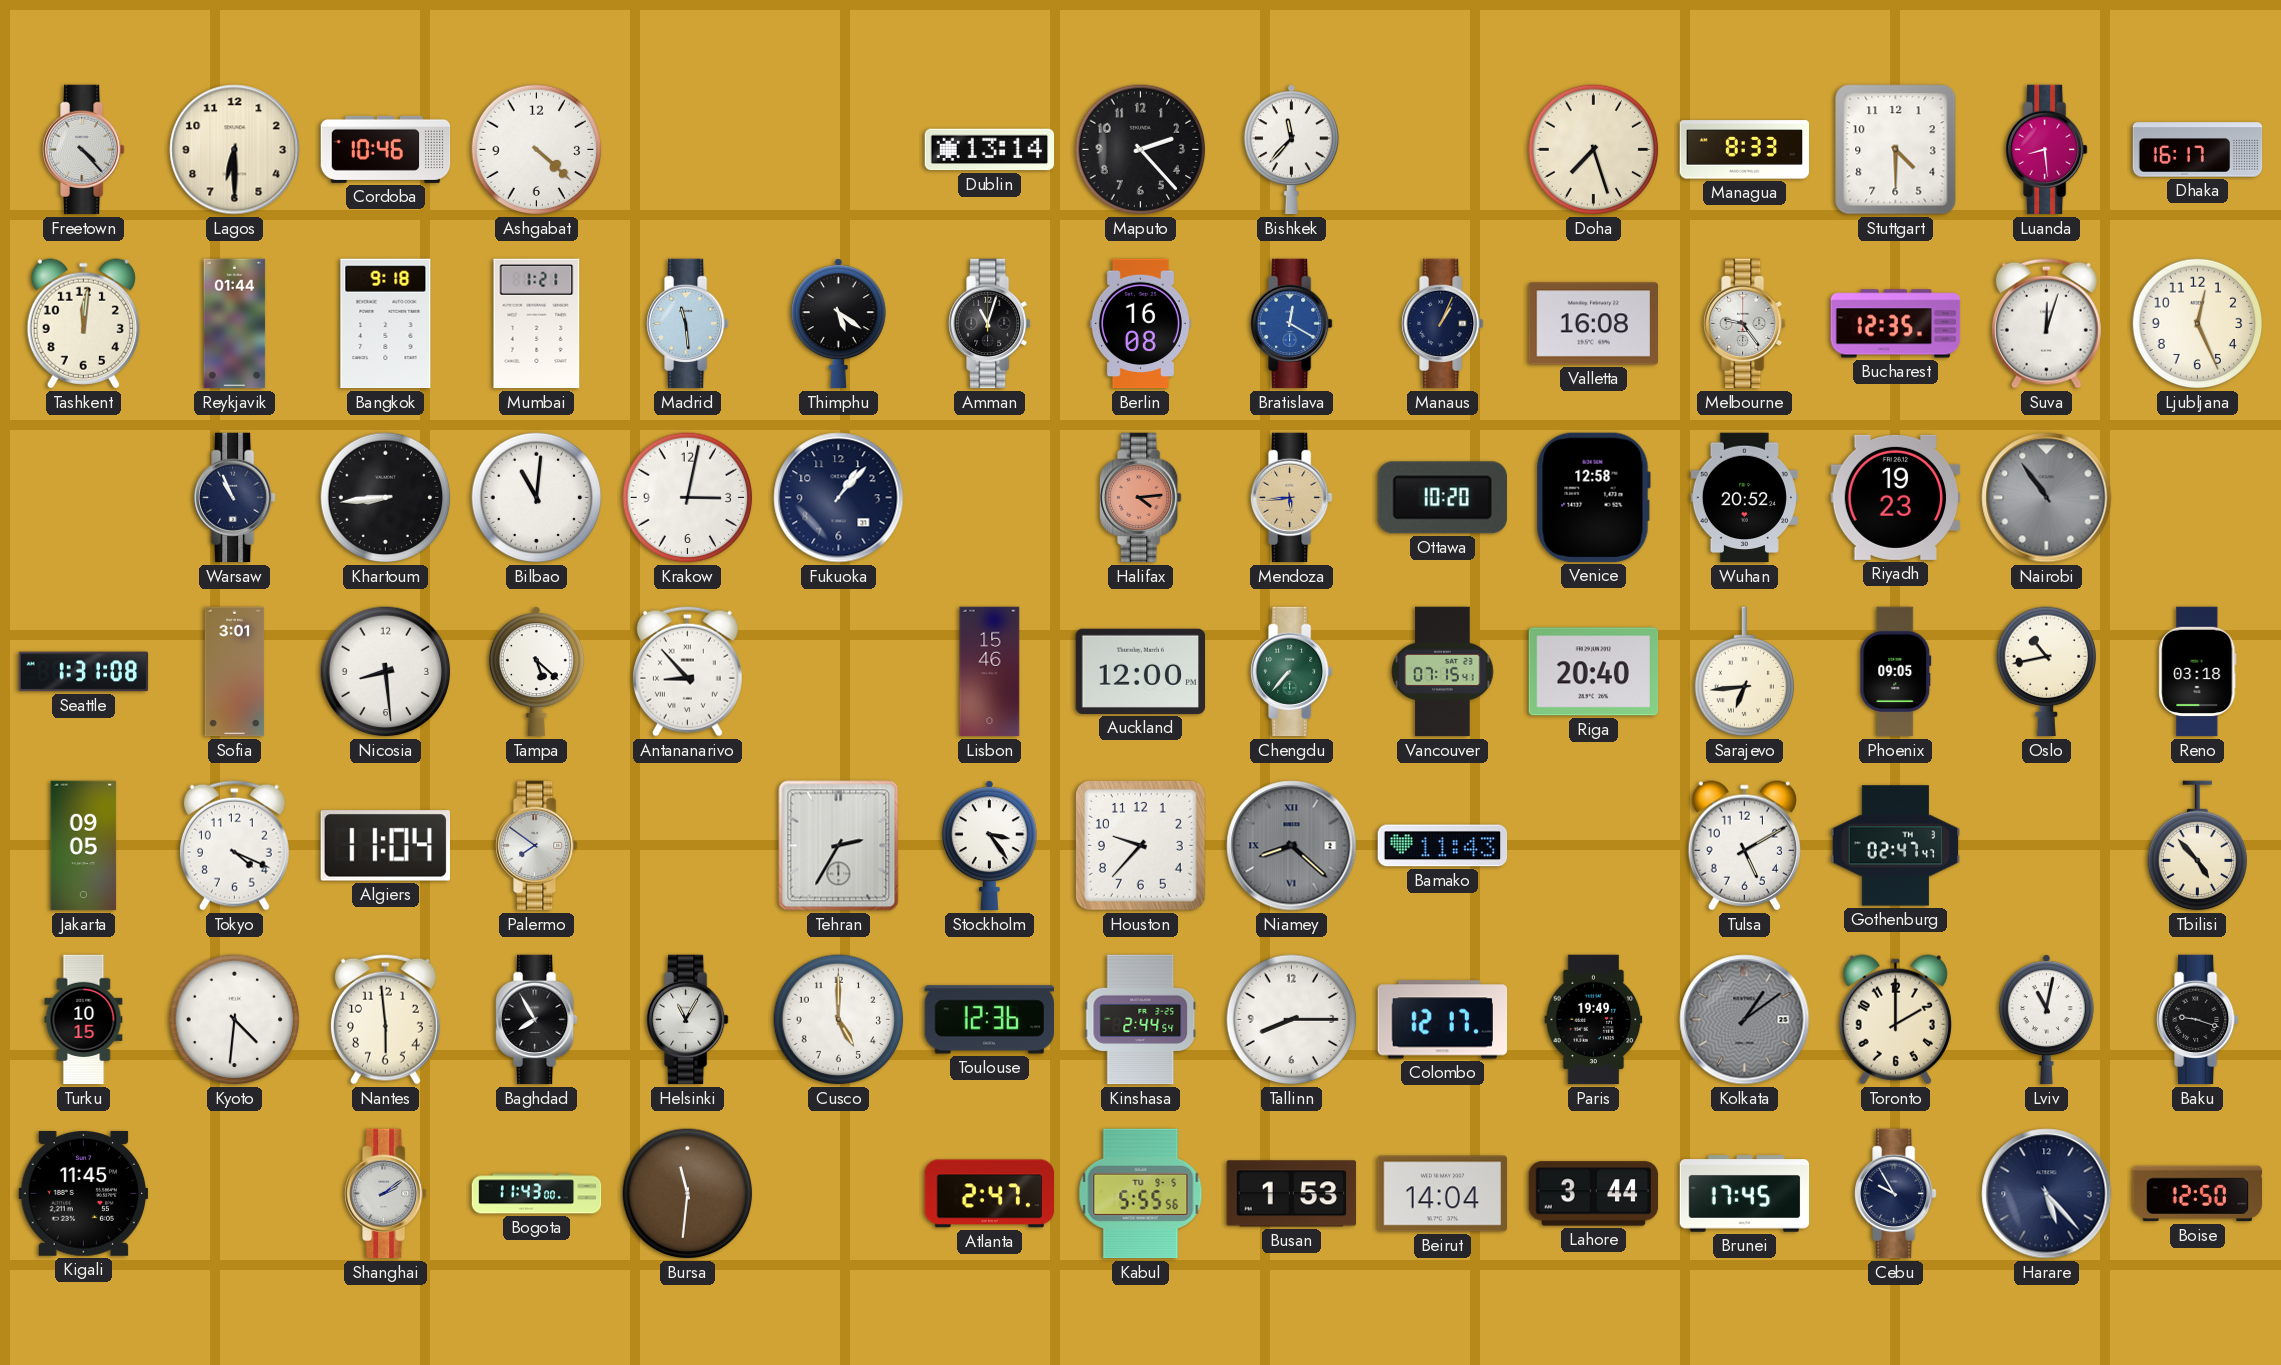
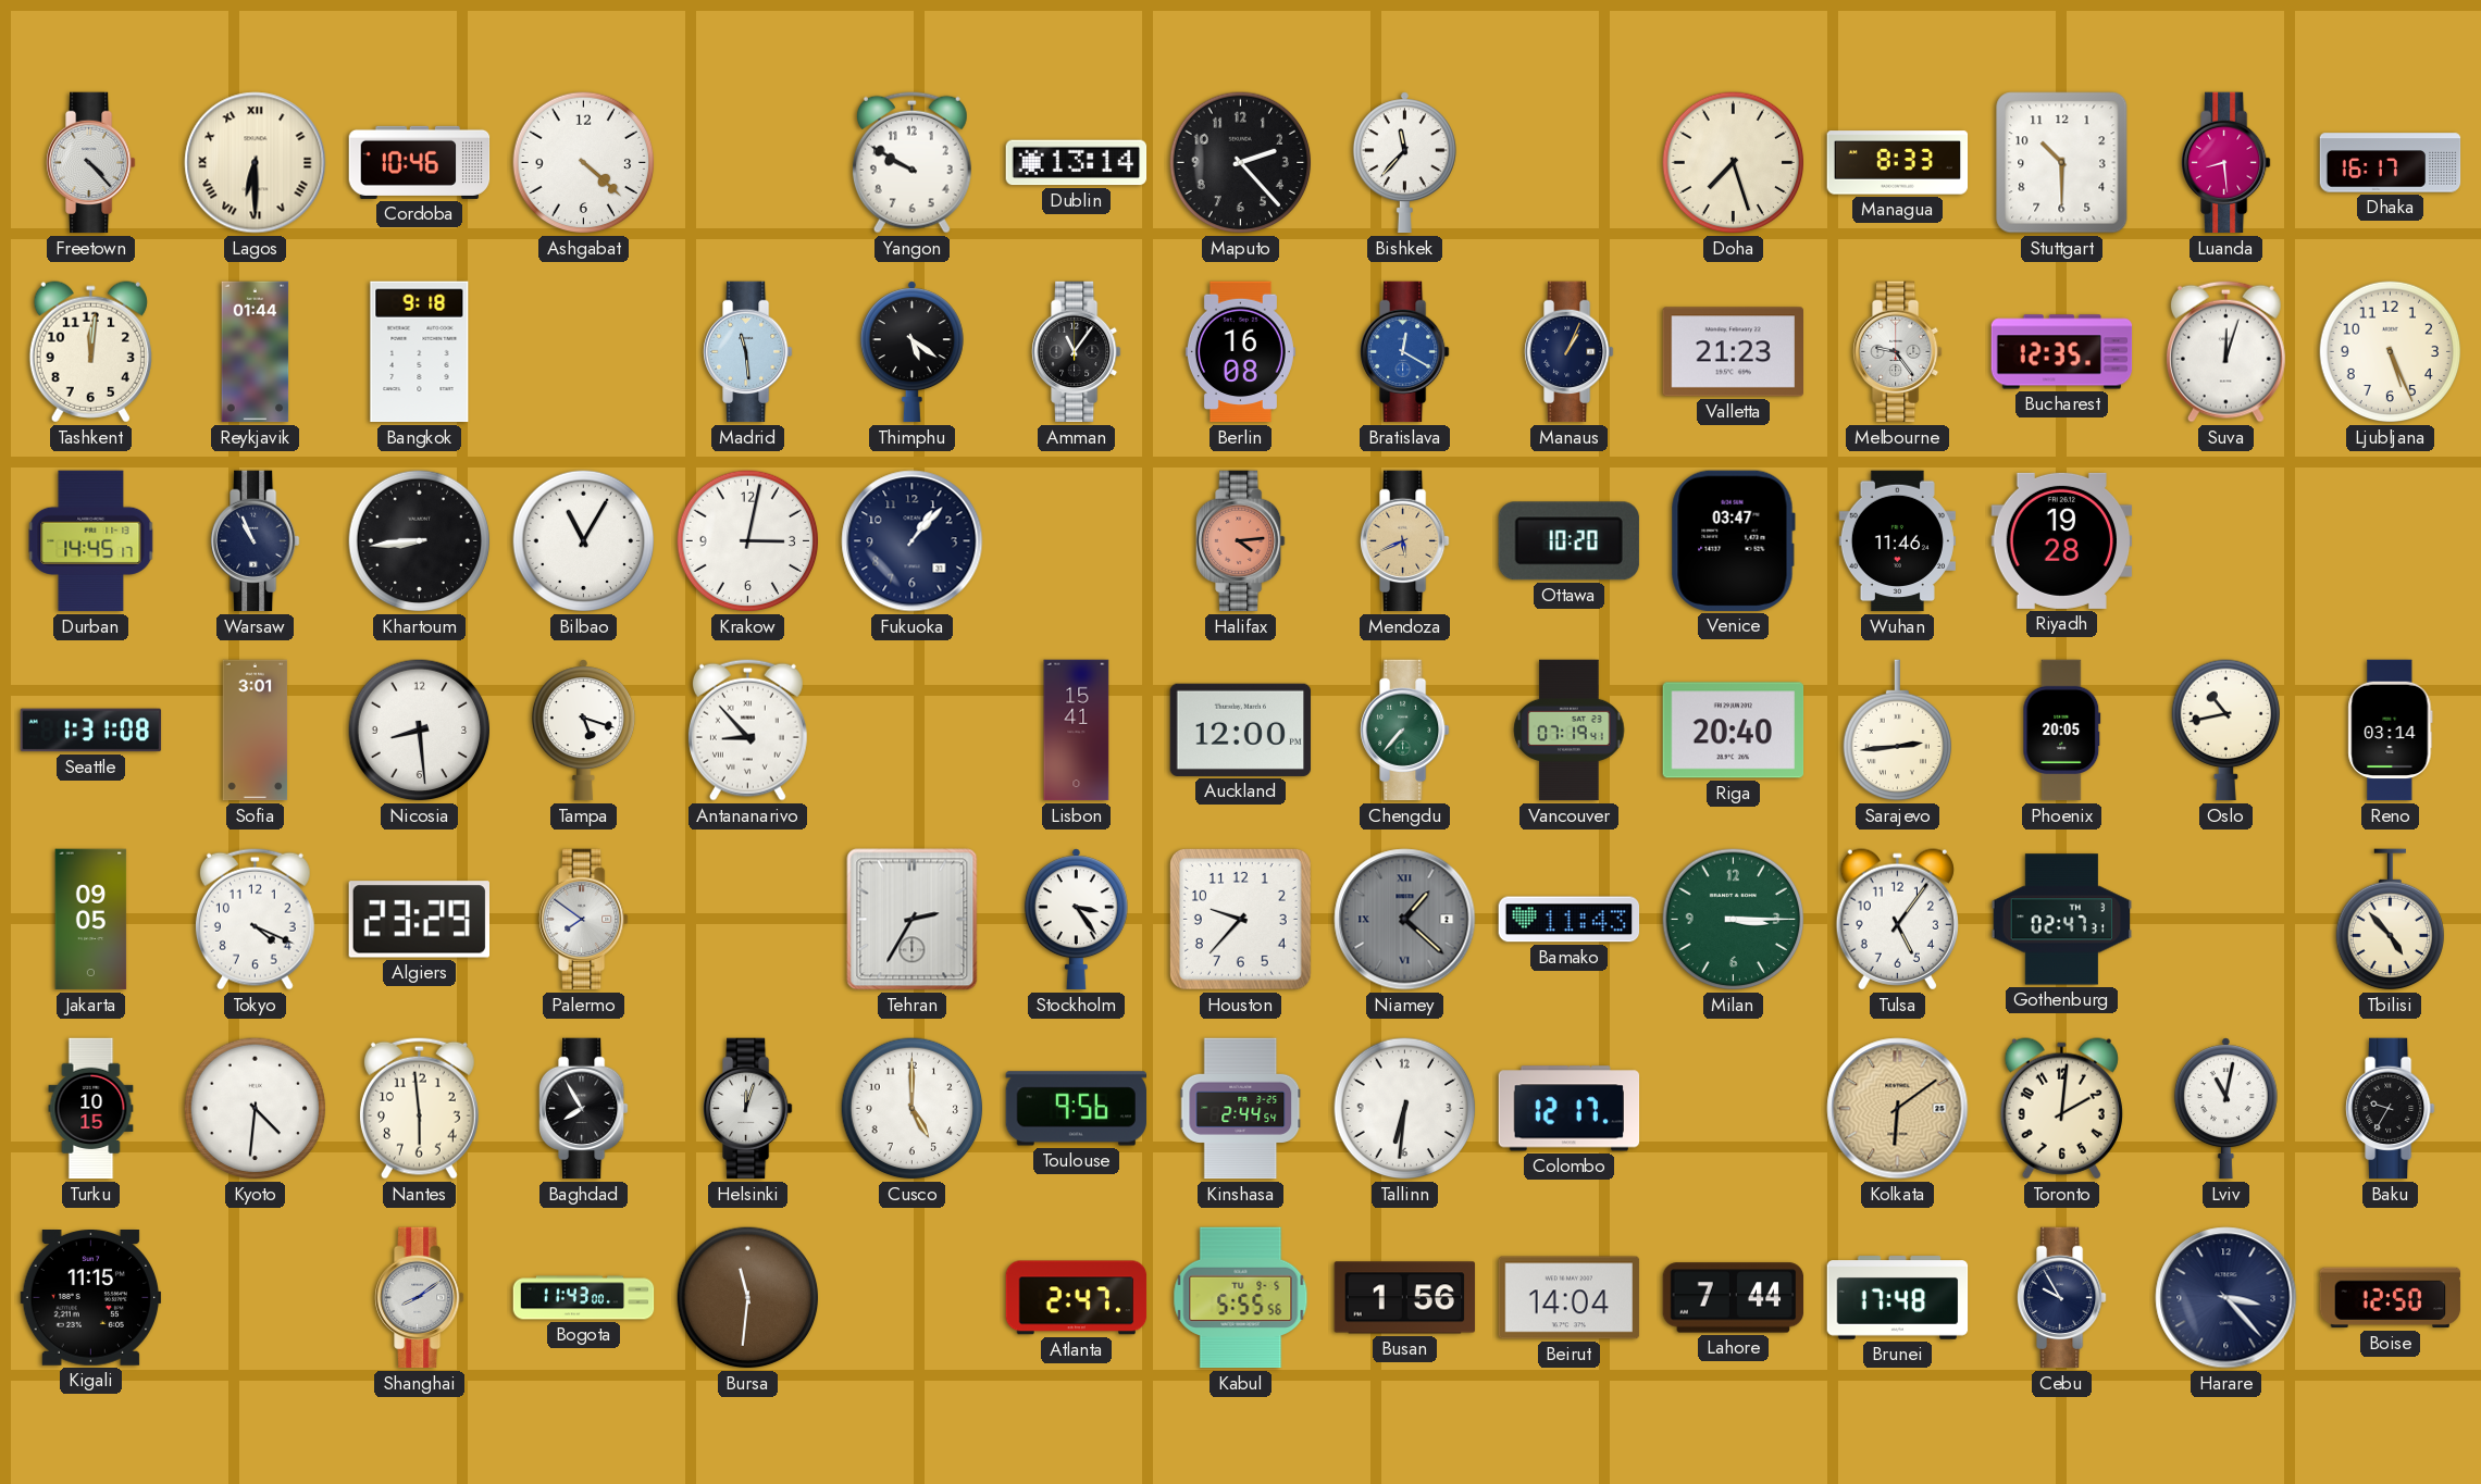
Lagos numerals: Arabic -> Roman (256, 163)
Yangon: none -> 9:50 (911, 162)
Stuttgart: 4:30 -> 10:30 (2062, 163)
Mumbai: 1:21 -> none (537, 324)
Amman: 11:03 -> 11:06 (1077, 352)
Valletta: 16:08 -> 21:23 (1733, 352)
Ljubljana: 12:26 -> 5:26 (2391, 352)
Durban: none -> 14:45 (91, 541)
Bilbao: 11:01 -> 11:05 (584, 541)
Mendoza: 5:44 -> 5:41 (1405, 541)
Venice: 12:58 -> 03:47 (1733, 540)
Wuhan: 20:52 -> 11:46 (1897, 541)
Riyadh: 19:23 -> 19:28 (2062, 540)
Nairobi: 10:54 -> none (2047, 498)
Tampa: 5:22 -> 5:18 (583, 731)
Lisbon: 15:46 -> 15:41 (1077, 731)
Vancouver: 07:15 -> 07:19 (1570, 731)
Sarajevo: 6:44 -> 2:44 (1897, 731)
Phoenix: 09:05 -> 20:05 (2062, 731)
Reno: 03:18 -> 03:14 (2391, 731)
Algiers: 11:04 -> 23:29 (419, 920)
Niamey: 8:22 -> 1:22 (1405, 920)
Milan: none -> 3:15 (1734, 920)
Tulsa: 5:10 -> 5:06 (1897, 920)
Gothenburg: 02:47:47 -> 02:47:31 (2062, 920)
Helsinki: 11:05 -> 12:03 (748, 1109)
Toulouse: 12:36 -> 9:56 (1076, 1109)
Tallinn: 8:15 -> 6:31 (1405, 1109)
Paris: 19:49 -> none (1594, 1020)
Kolkata: 1:09 -> 6:09 (1898, 1109)
Kolkata dial: grey -> champagne (1898, 1109)
Toronto: 2:00 -> 2:01 (2061, 1109)
Baku: 9:18 -> 9:35 (2391, 1109)
Kigali: 11:45 -> 11:15 (91, 1298)
Shanghai: 2:09 -> 8:09 (420, 1298)
Busan: 1:53 -> 1:56 (1405, 1298)
Lahore: 3:44 -> 7:44 (1734, 1298)
Brunei: 17:45 -> 17:48 (1898, 1298)
Harare: 5:23 -> 3:23 (2226, 1298)
